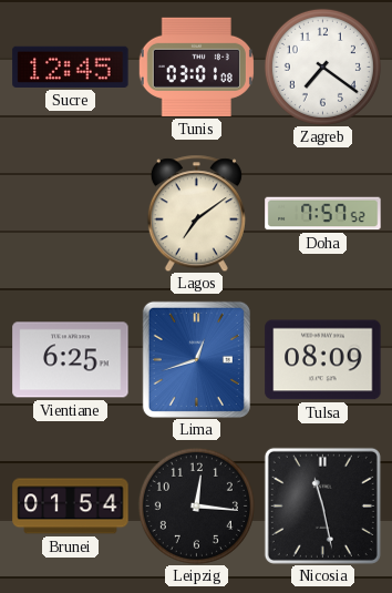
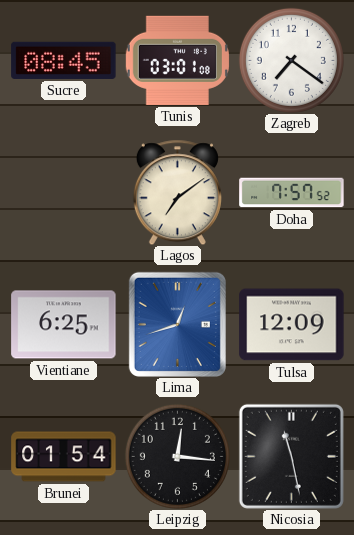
Sucre: 12:45 -> 08:45 (64, 60)
Tulsa: 08:09 -> 12:09 (292, 325)
